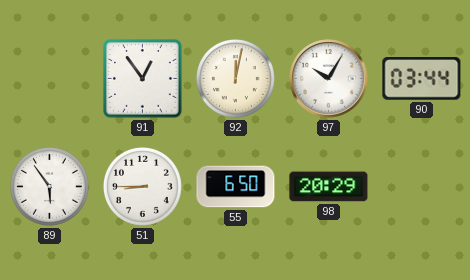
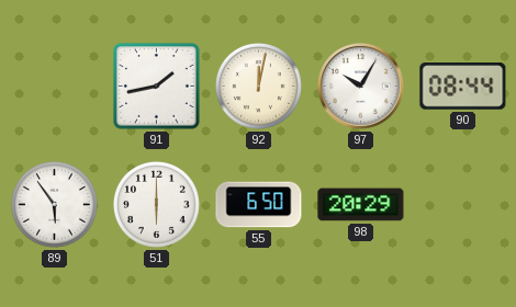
91: 12:54 -> 1:43 (157, 87)
90: 03:44 -> 08:44 (463, 87)
51: 8:45 -> 6:00 (156, 204)
